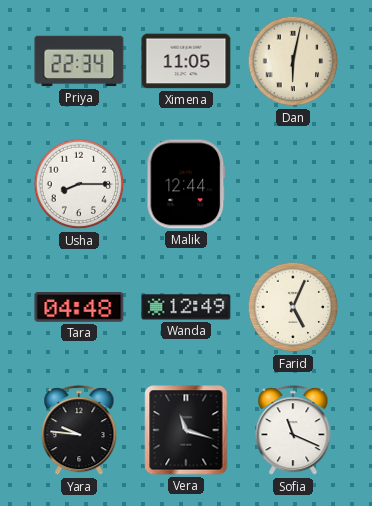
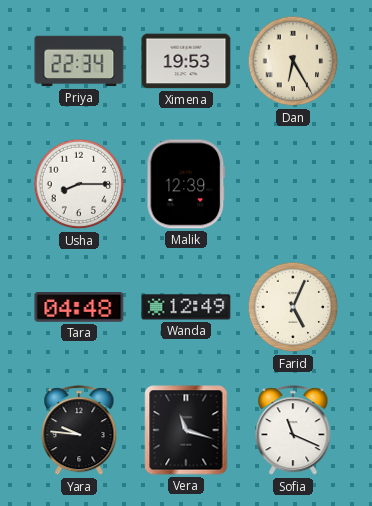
Ximena: 11:05 -> 19:53 (186, 61)
Dan: 6:02 -> 6:25 (293, 61)
Malik: 12:44 -> 12:39 (186, 184)
